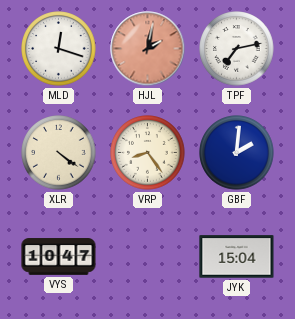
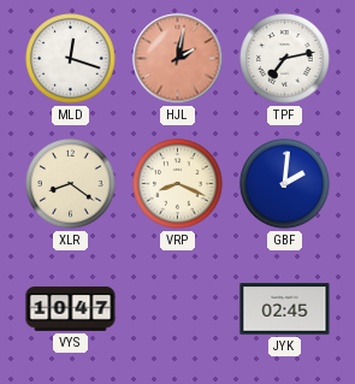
XLR: 4:21 -> 8:21 (71, 184)
VRP: 8:24 -> 8:19 (178, 184)
JYK: 15:04 -> 02:45 (285, 309)
